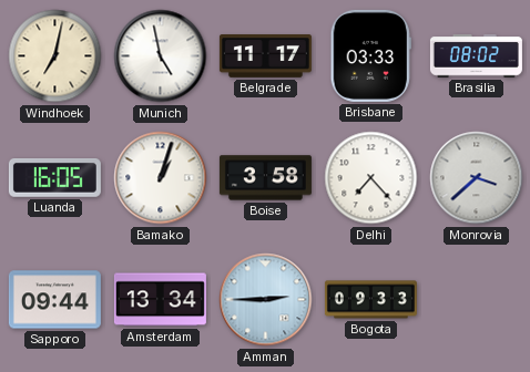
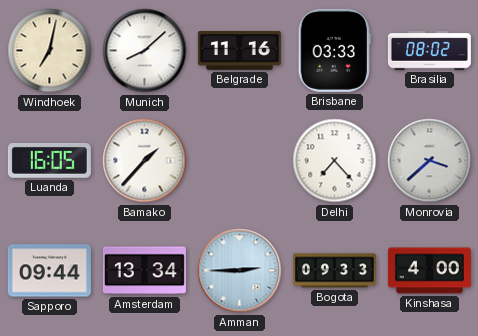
Munich: 4:58 -> 8:08 (145, 51)
Belgrade: 11:17 -> 11:16 (239, 51)
Bamako: 1:03 -> 1:37 (145, 161)
Boise: 3:58 -> none (265, 178)
Kinshasa: none -> 4:00 (429, 271)
